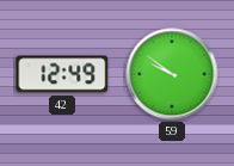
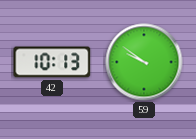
42: 12:49 -> 10:13 (52, 62)
